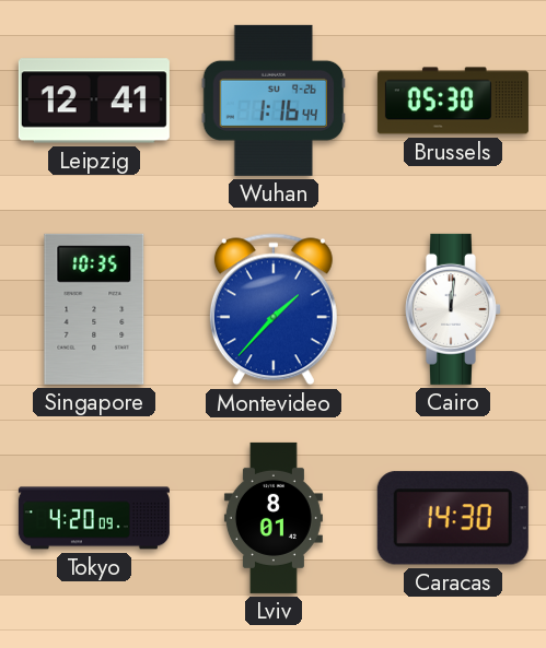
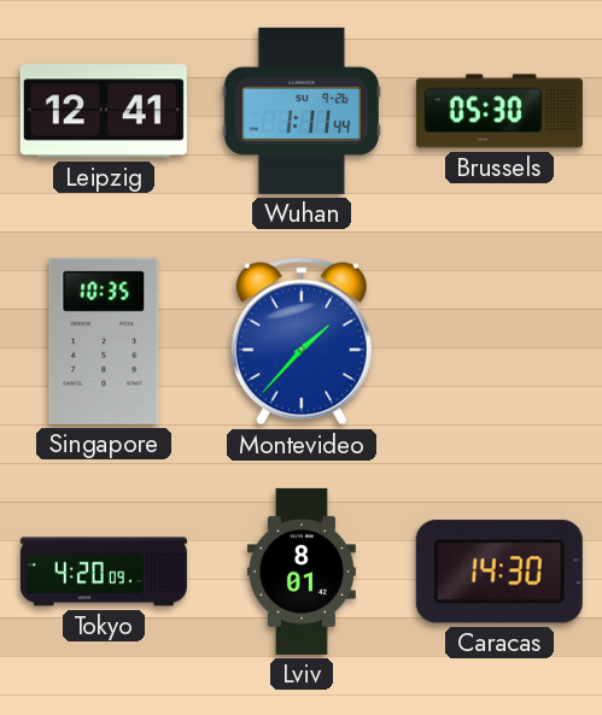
Wuhan: 1:16 -> 1:11 (302, 111)
Cairo: 12:01 -> none (453, 309)
